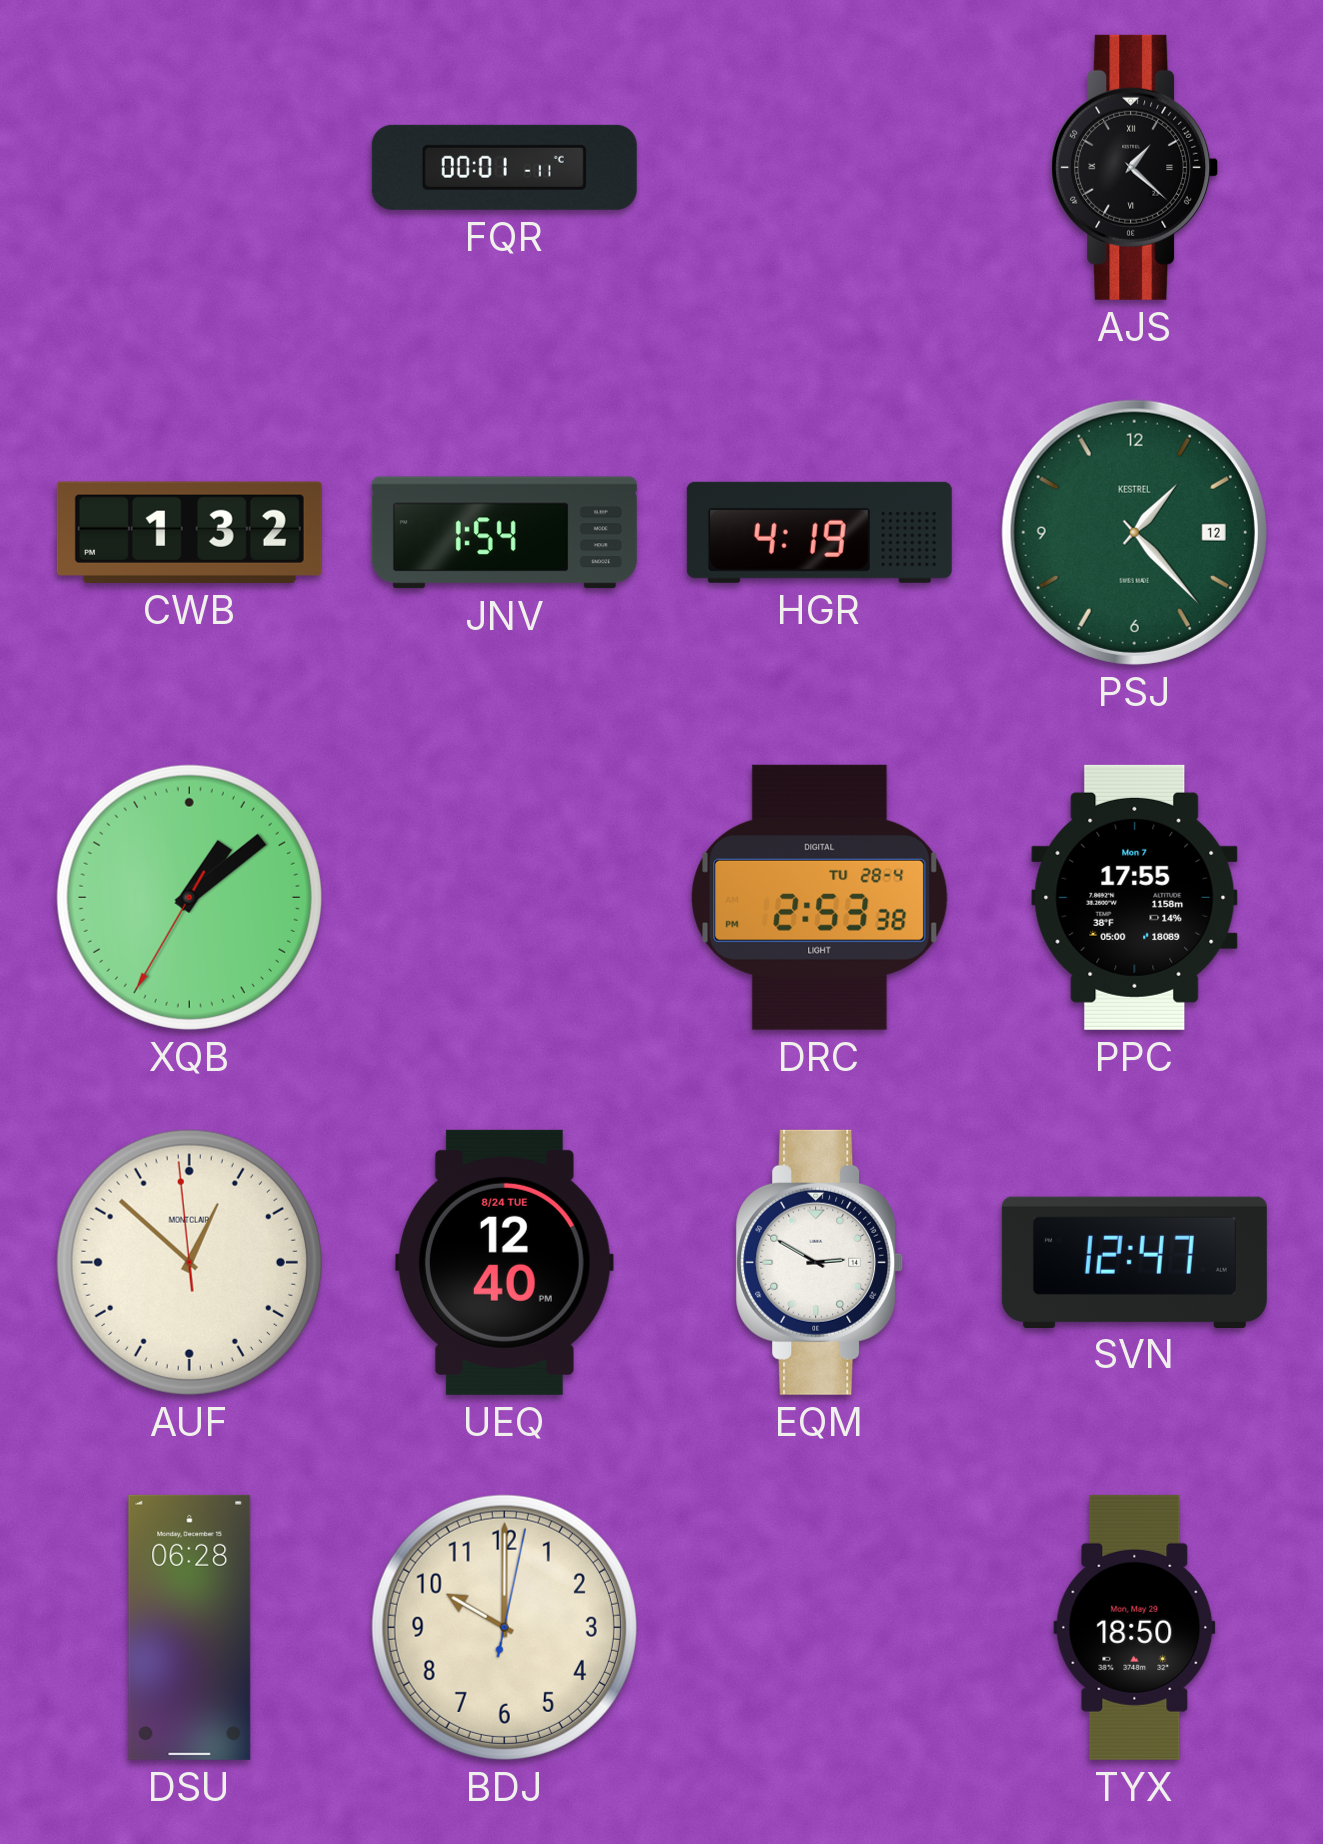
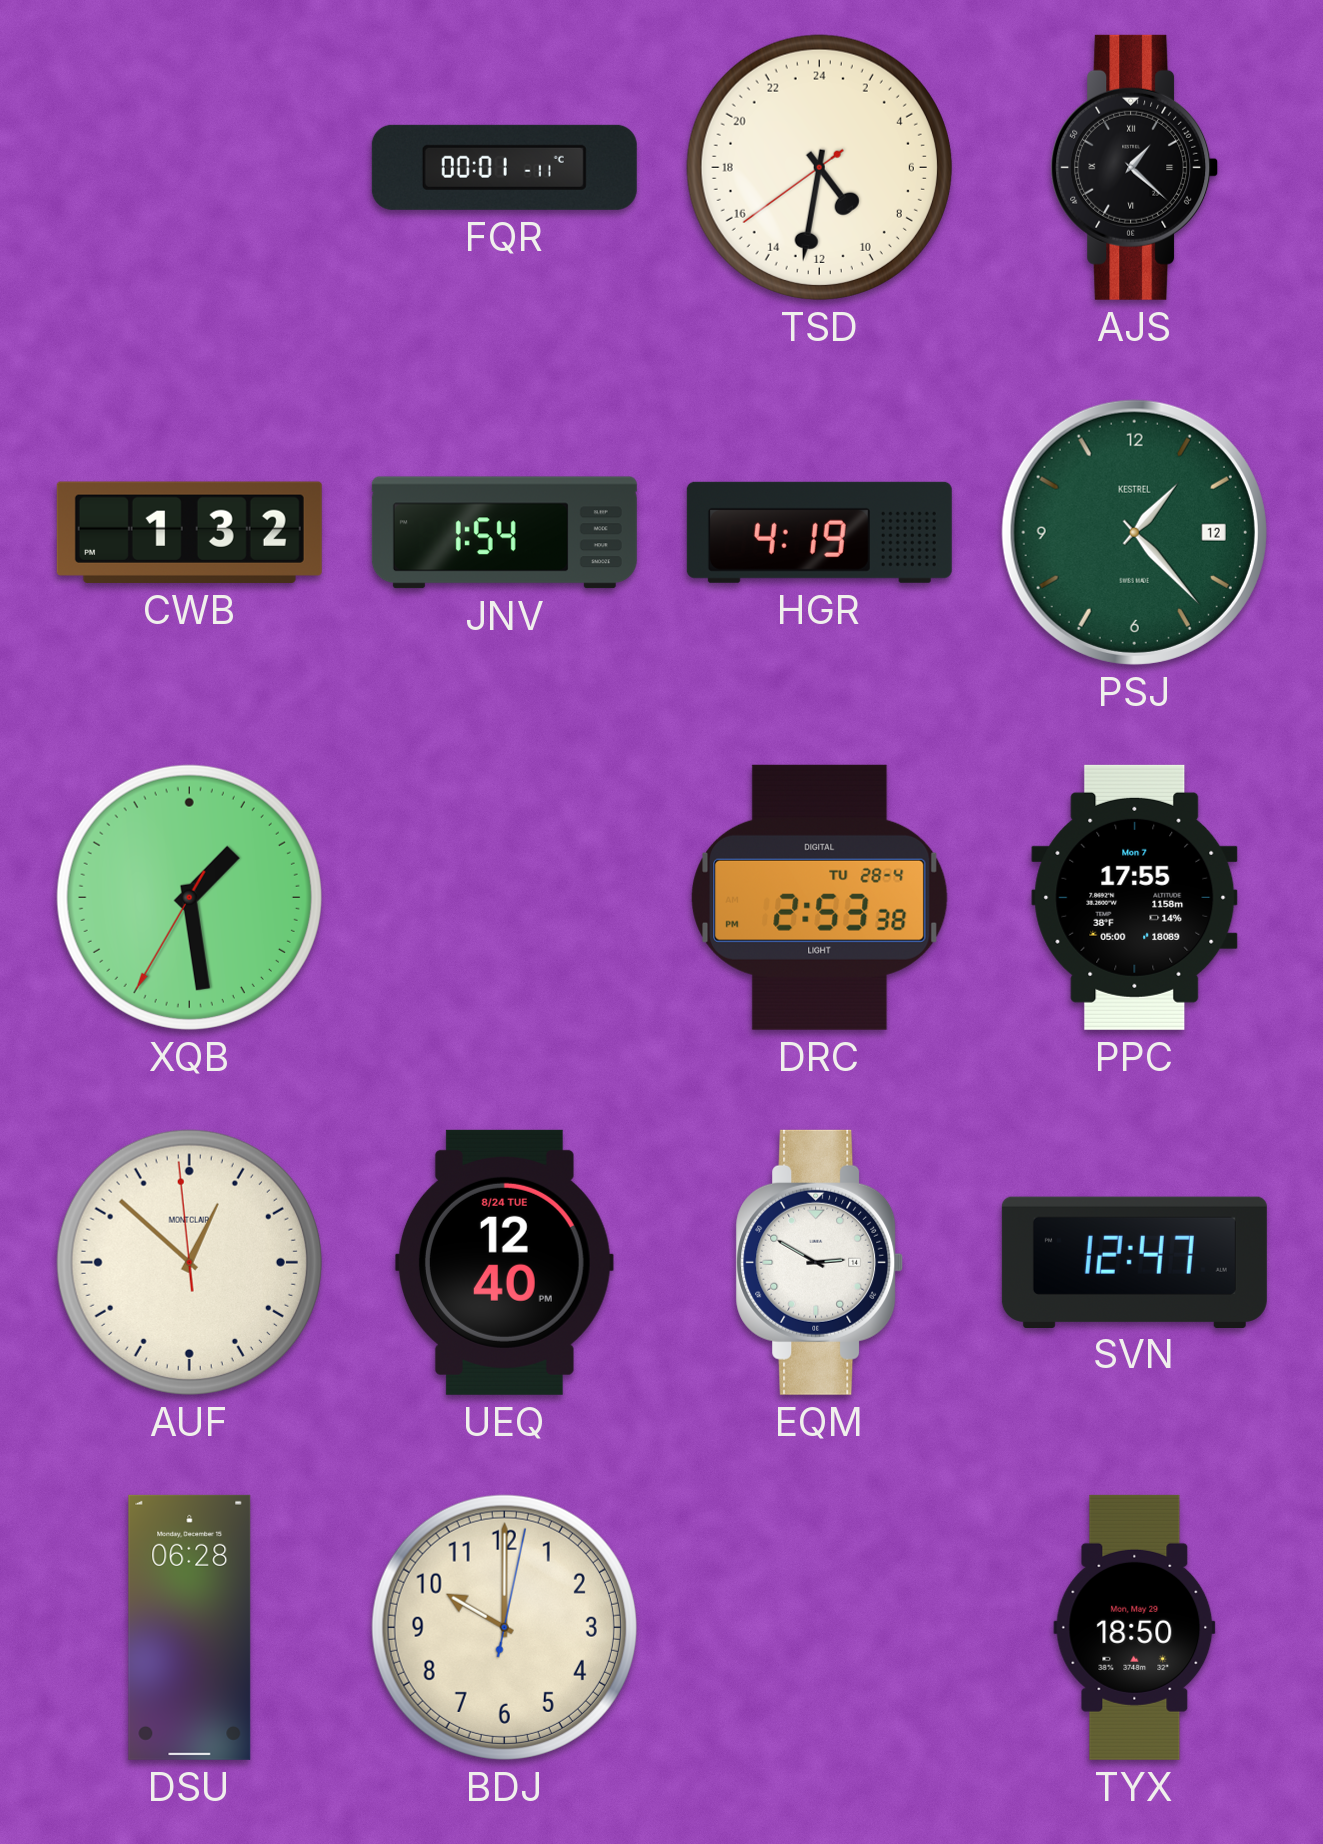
TSD: none -> 9:31 (819, 167)
XQB: 1:08 -> 1:28 (189, 897)
